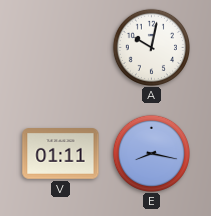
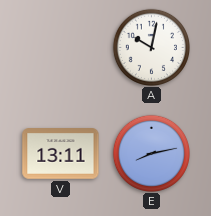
V: 01:11 -> 13:11 (61, 154)
E: 8:17 -> 8:13 (151, 153)
